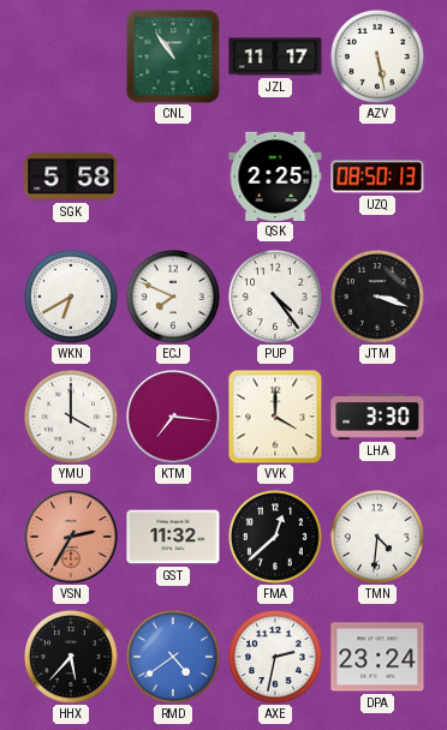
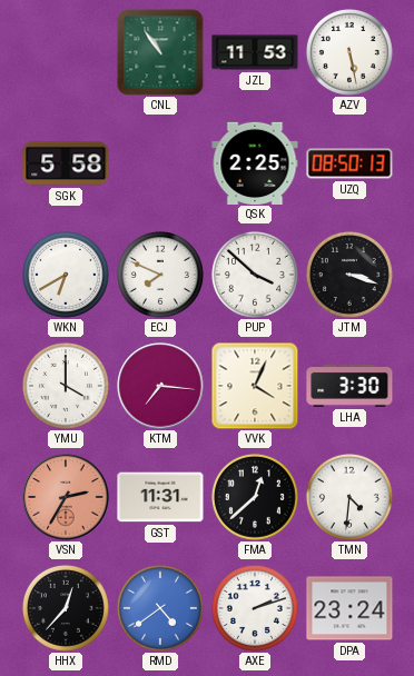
JZL: 11:17 -> 11:53 (255, 52)
PUP: 4:24 -> 3:52 (255, 275)
VVK: 4:00 -> 4:04 (255, 386)
GST: 11:32 -> 11:31 (160, 497)
HHX: 5:37 -> 12:37 (66, 608)
AXE: 2:32 -> 2:12 (255, 608)
